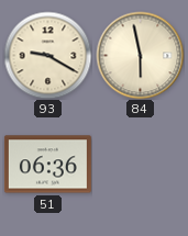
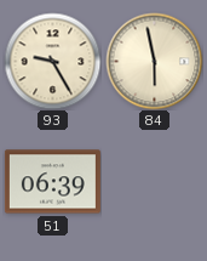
93: 9:20 -> 9:25 (52, 61)
51: 06:36 -> 06:39 (52, 182)
